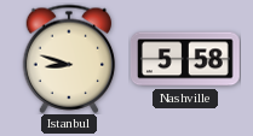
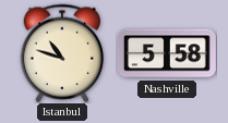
Istanbul: 8:48 -> 10:48 (62, 53)
